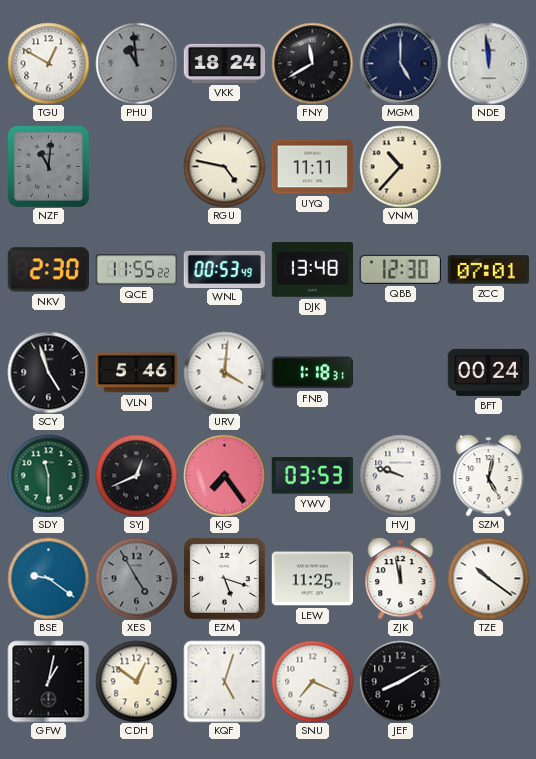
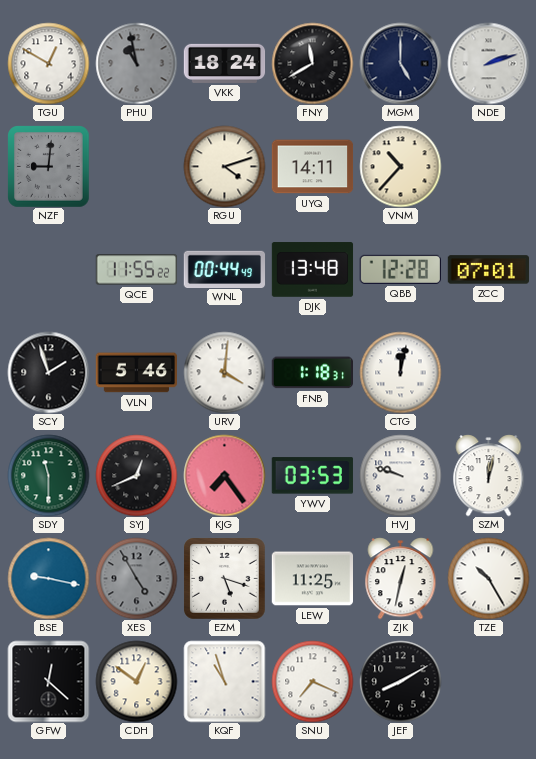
PHU: 10:59 -> 10:58 (136, 63)
NDE: 11:59 -> 2:12 (488, 63)
NZF: 11:01 -> 9:01 (48, 166)
RGU: 4:47 -> 4:12 (224, 166)
UYQ: 11:11 -> 14:11 (312, 167)
NKV: 2:30 -> none (48, 270)
WNL: 00:53 -> 00:44 (224, 269)
QBB: 12:30 -> 12:28 (400, 269)
SCY: 4:57 -> 1:57 (48, 372)
CTG: none -> 12:02 (400, 372)
BFT: 00:24 -> none (488, 372)
SZM: 5:02 -> 12:02 (489, 475)
BSE: 9:21 -> 9:17 (48, 578)
ZJK: 11:58 -> 12:32 (401, 578)
TZE: 10:21 -> 10:25 (488, 578)
GFW: 1:02 -> 12:22 (48, 681)
KQF: 5:03 -> 10:57 (224, 681)
